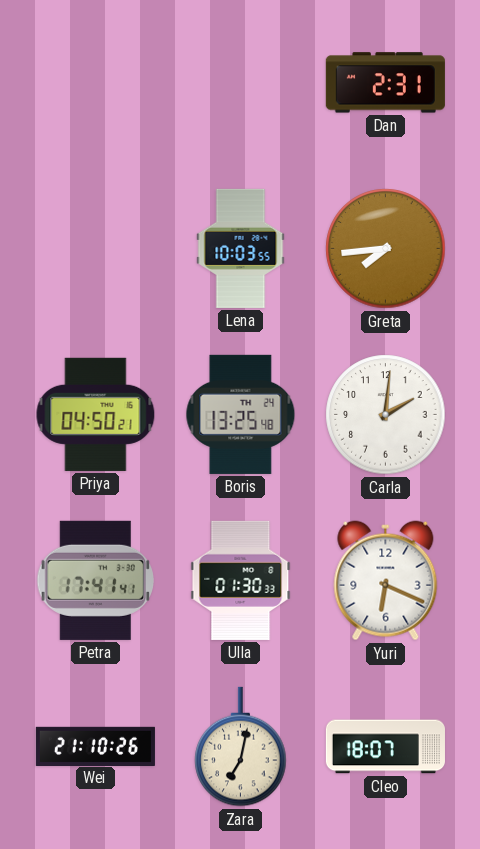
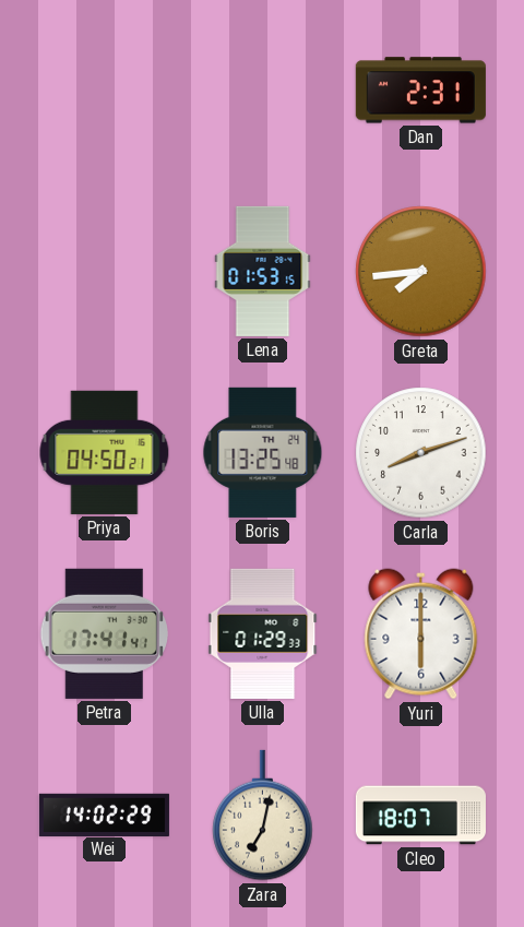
Lena: 10:03 -> 01:53 (263, 271)
Carla: 2:01 -> 8:12 (421, 453)
Ulla: 01:30 -> 01:29 (263, 633)
Yuri: 6:19 -> 6:00 (421, 634)
Wei: 21:10 -> 14:02 (104, 815)
